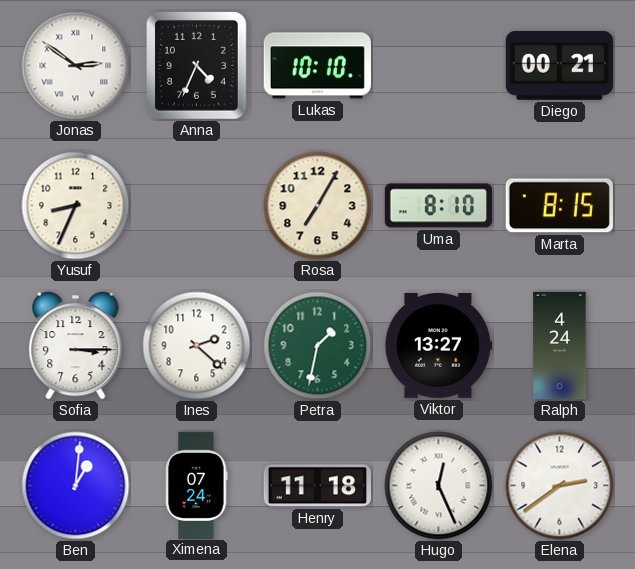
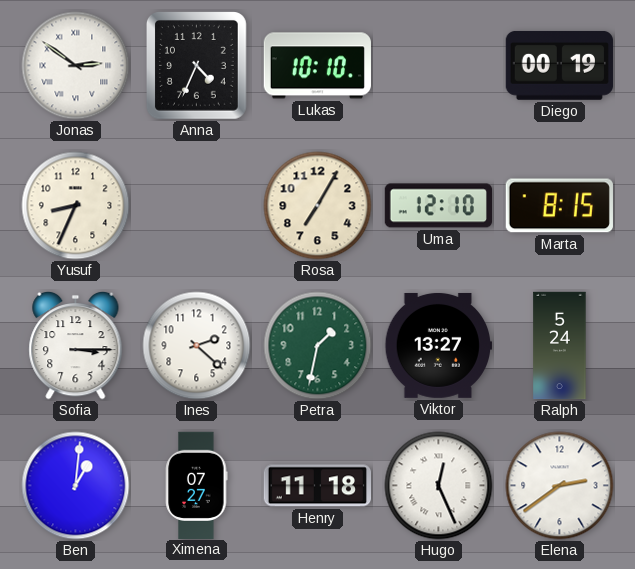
Diego: 00:21 -> 00:19 (559, 65)
Uma: 8:10 -> 12:10 (438, 206)
Ralph: 4:24 -> 5:24 (560, 346)
Ximena: 07:24 -> 07:27 (197, 485)
